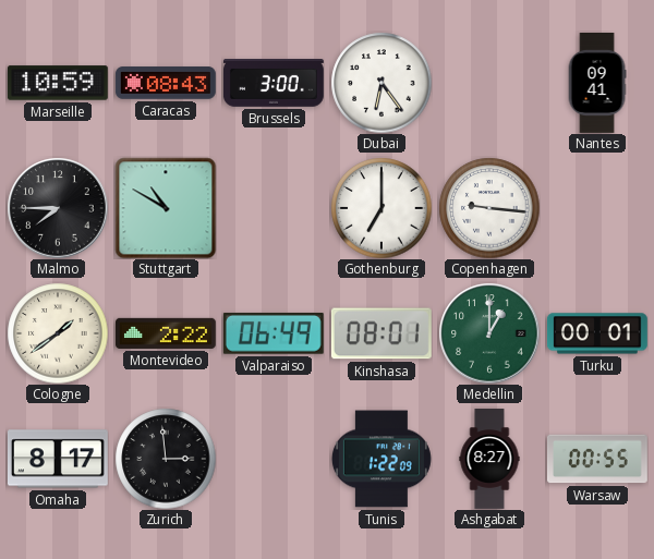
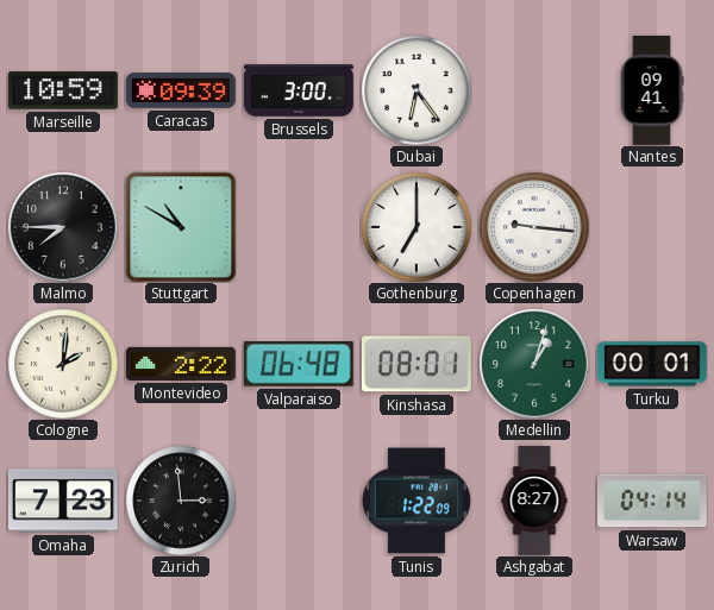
Caracas: 08:43 -> 09:39 (181, 90)
Cologne: 1:39 -> 2:01 (63, 364)
Valparaiso: 06:49 -> 06:48 (299, 364)
Medellin: 1:00 -> 1:03 (534, 364)
Omaha: 8:17 -> 7:23 (63, 501)
Warsaw: 00:55 -> 04:14 (653, 501)
